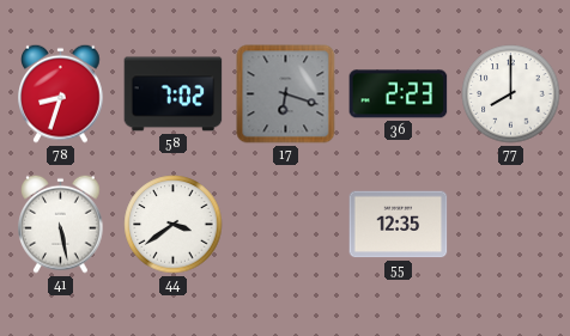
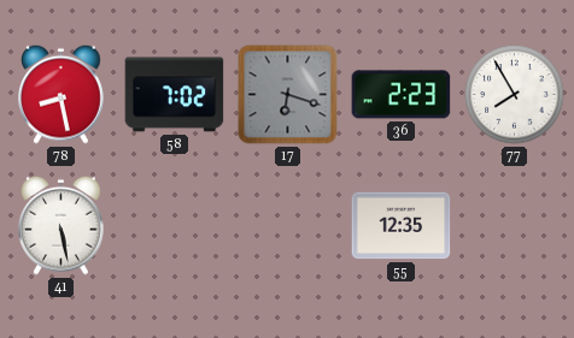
78: 8:33 -> 8:28 (61, 94)
77: 8:00 -> 7:55 (515, 95)
44: 3:39 -> none (174, 225)
